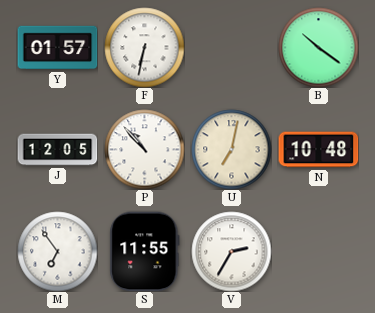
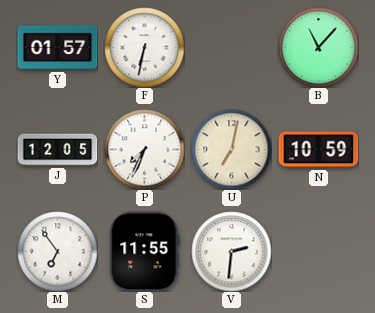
B: 10:21 -> 11:07 (318, 47)
P: 10:53 -> 7:34 (144, 149)
N: 10:48 -> 10:59 (318, 150)
V: 2:35 -> 2:31 (231, 251)
